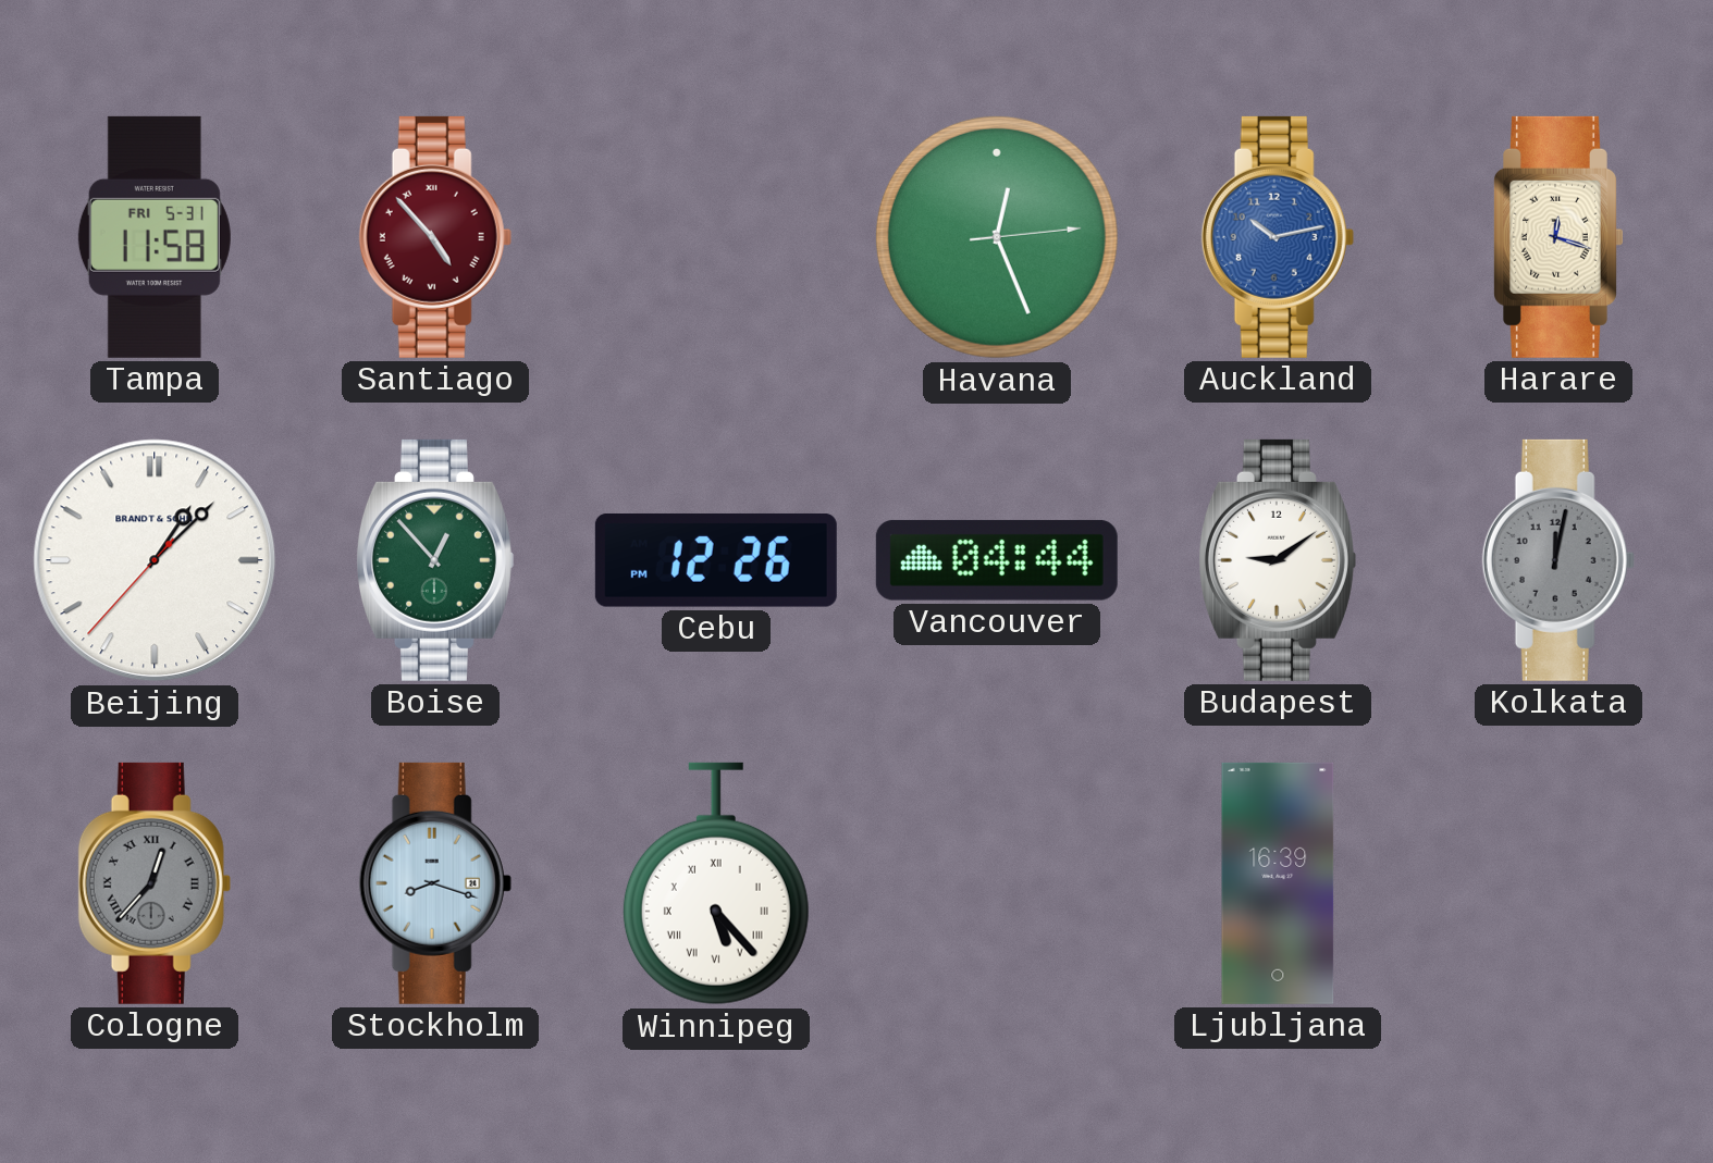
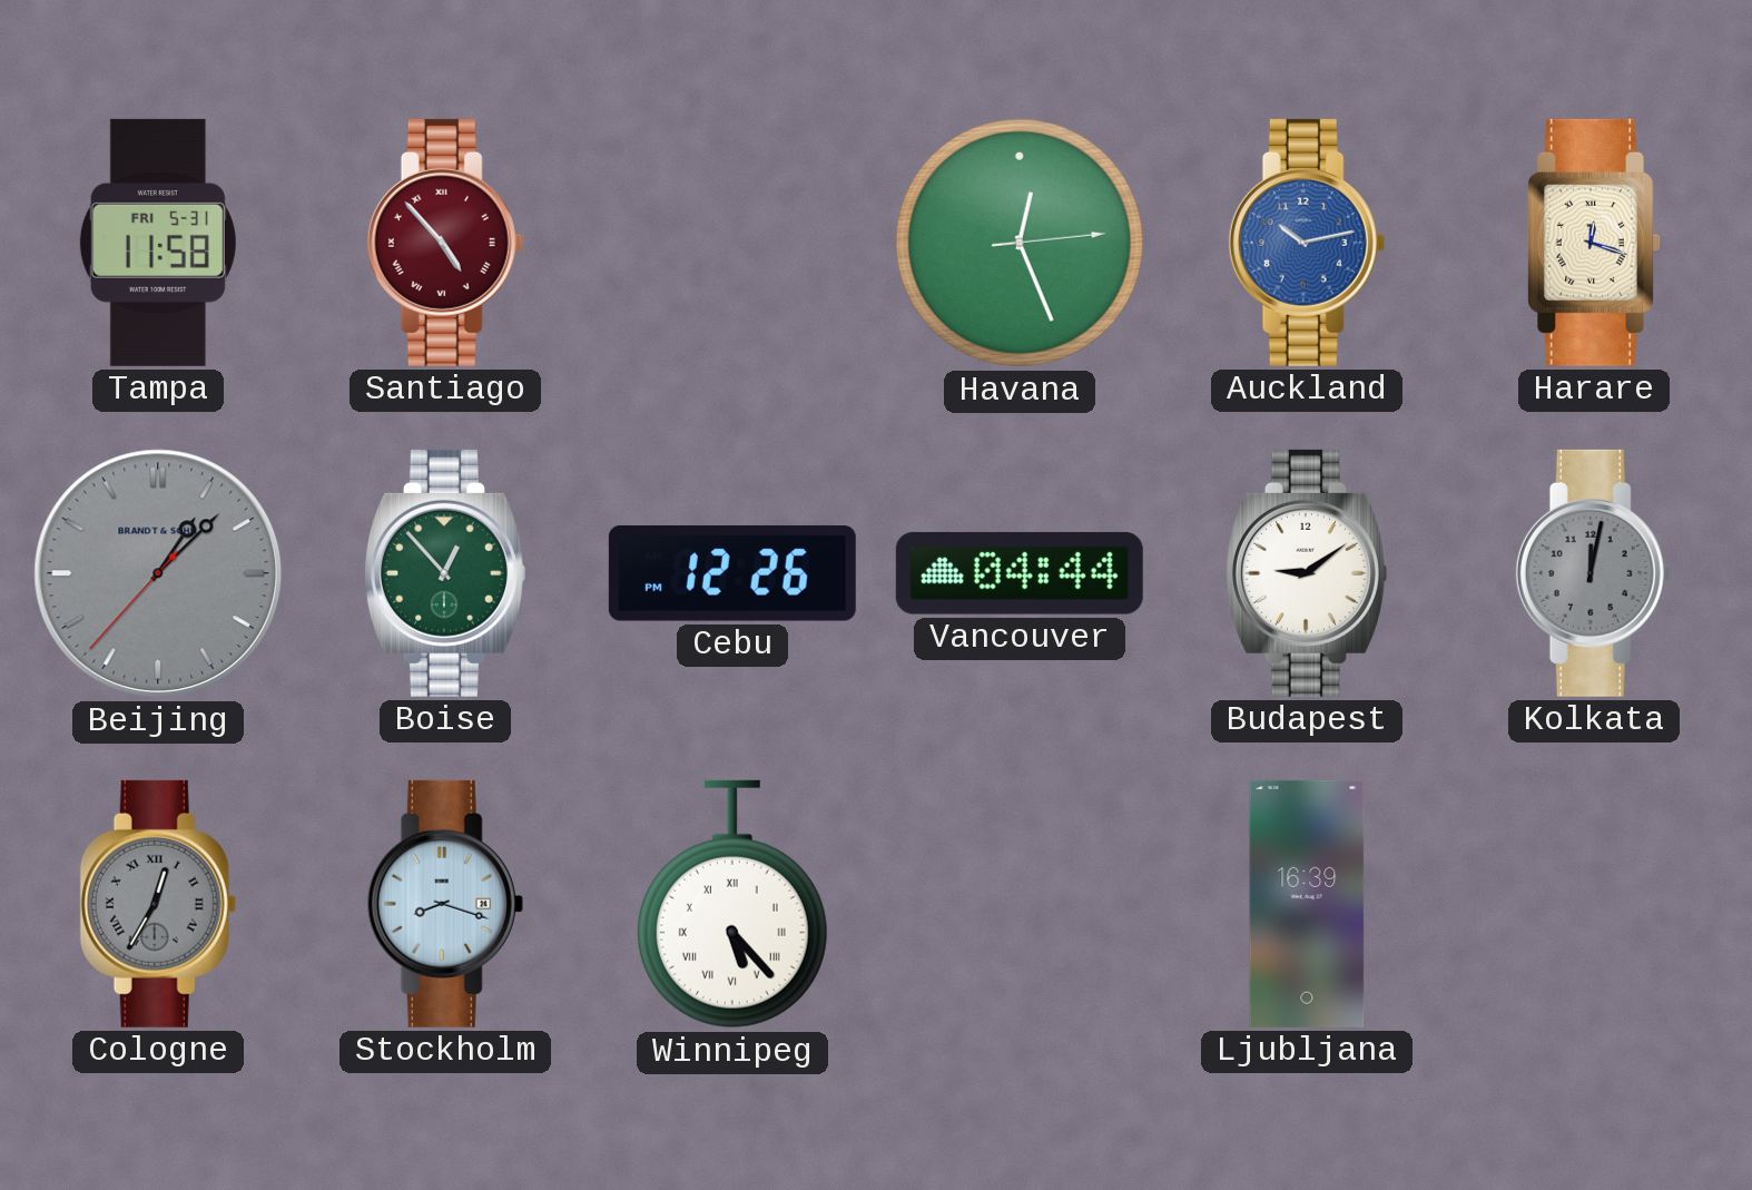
Beijing dial: white -> grey (158, 573)
Cologne: 12:37 -> 12:35 (158, 904)
